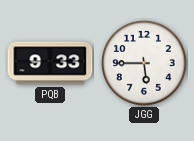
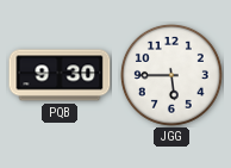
PQB: 9:33 -> 9:30 (60, 75)
